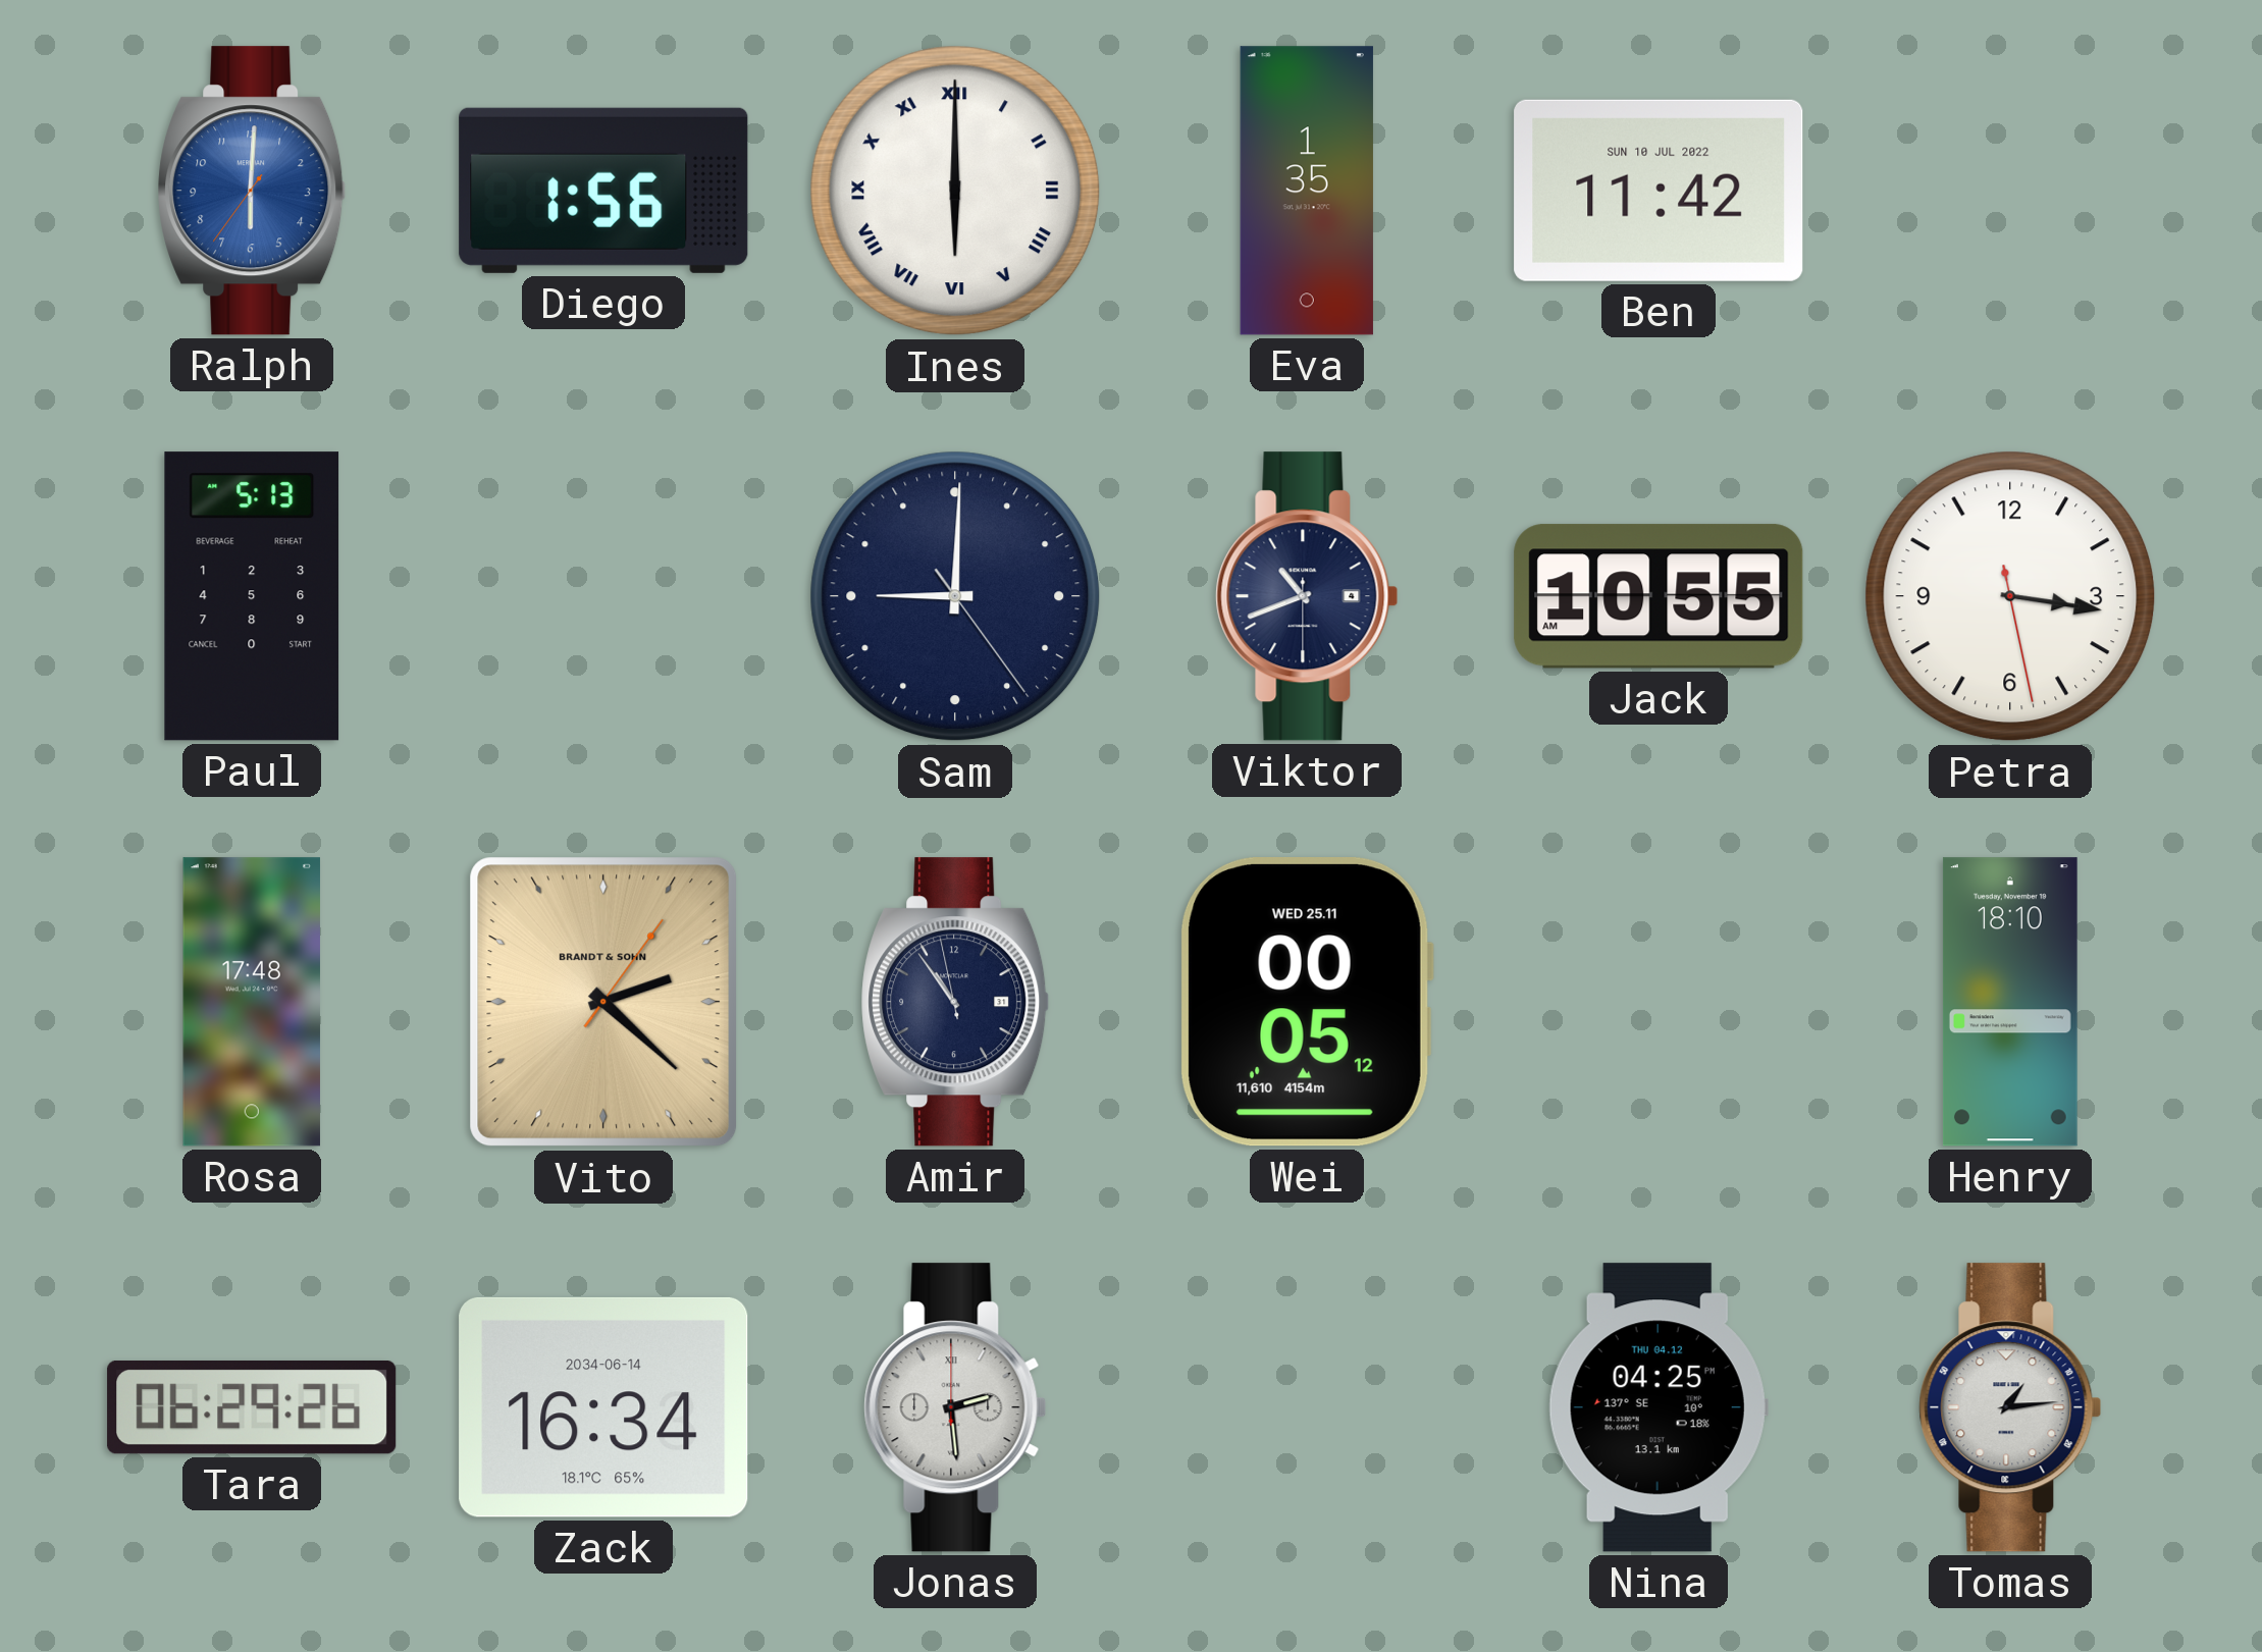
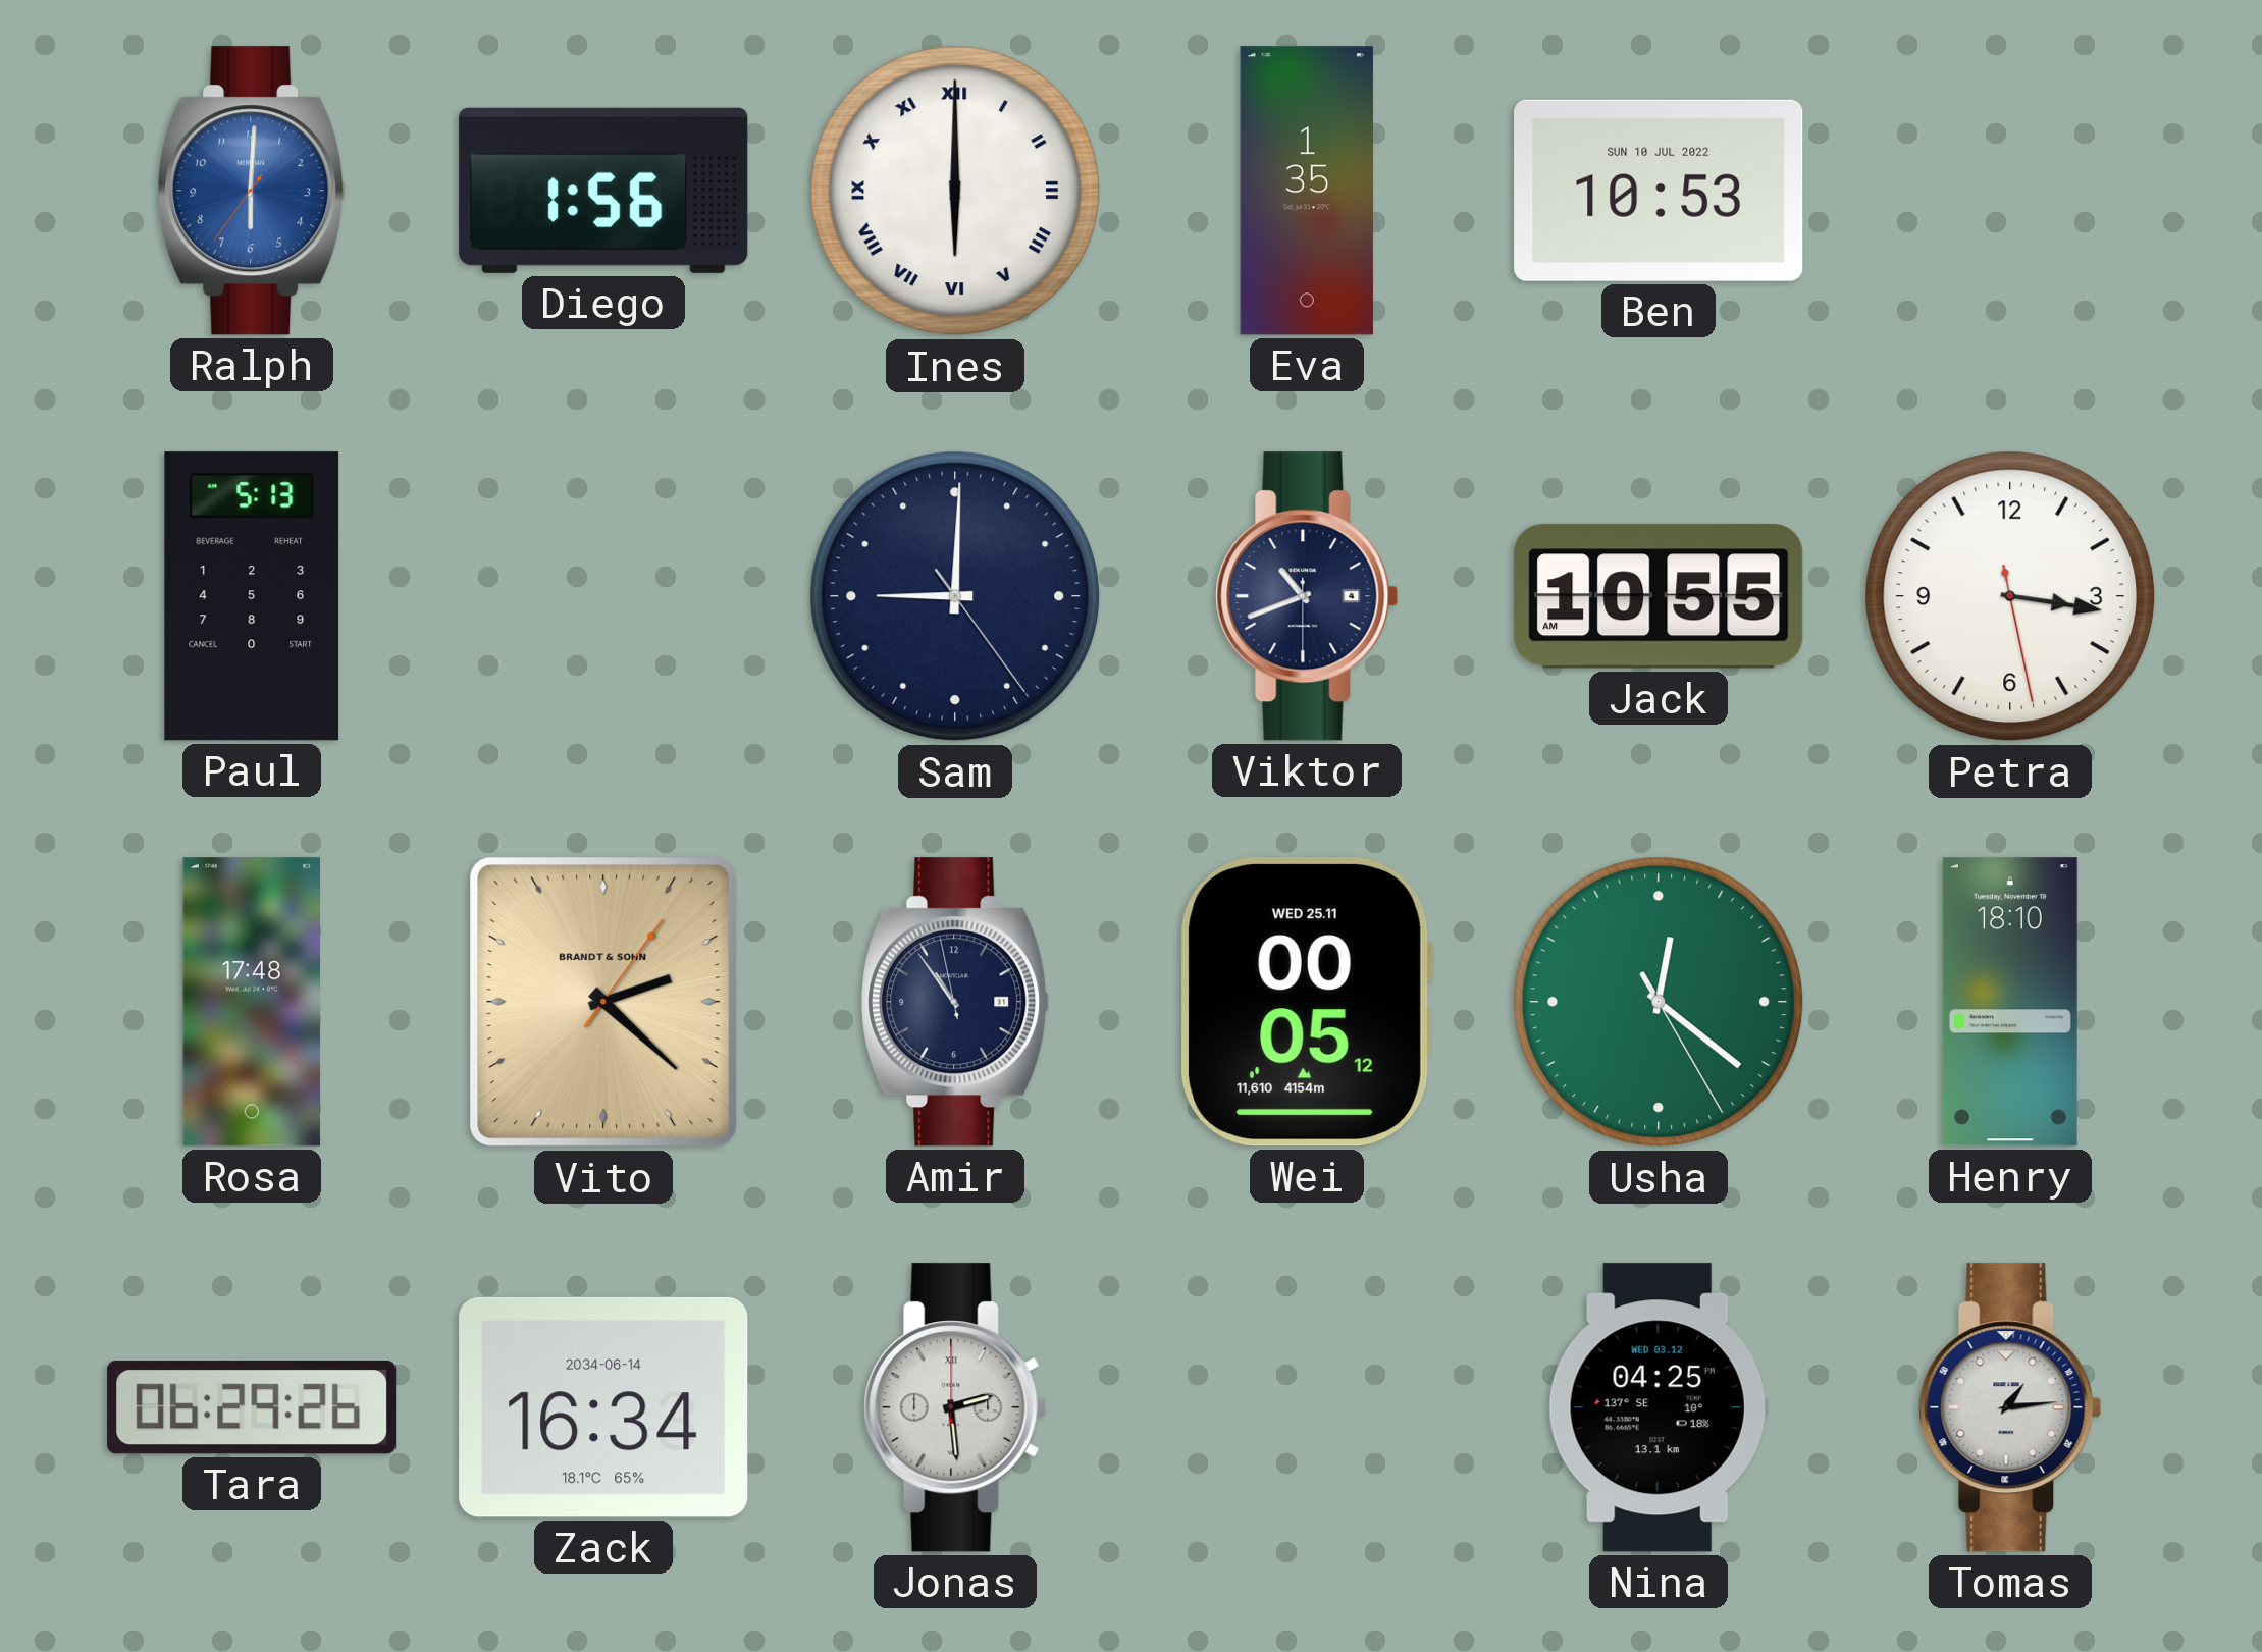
Ben: 11:42 -> 10:53 (1659, 191)
Usha: none -> 12:21 (1659, 1002)
Nina date: THU 04.12 -> WED 03.12 (1659, 1407)
